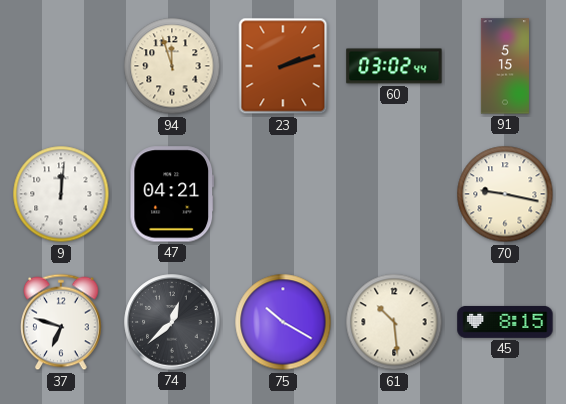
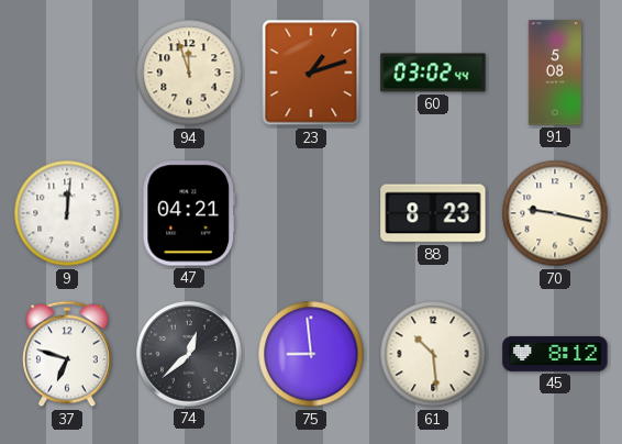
23: 2:12 -> 1:12 (311, 73)
91: 5:15 -> 5:08 (555, 73)
88: none -> 8:23 (433, 213)
75: 10:20 -> 8:59 (311, 354)
45: 8:15 -> 8:12 (555, 354)
